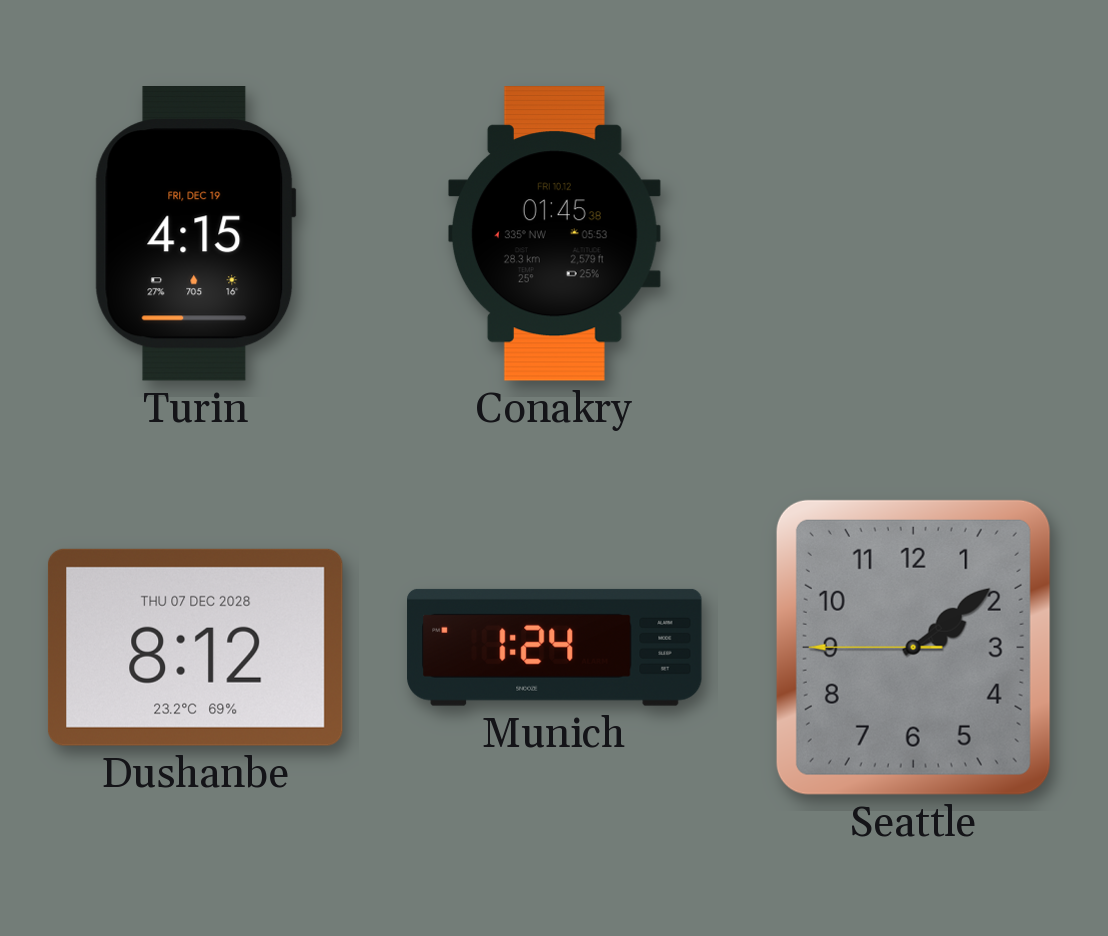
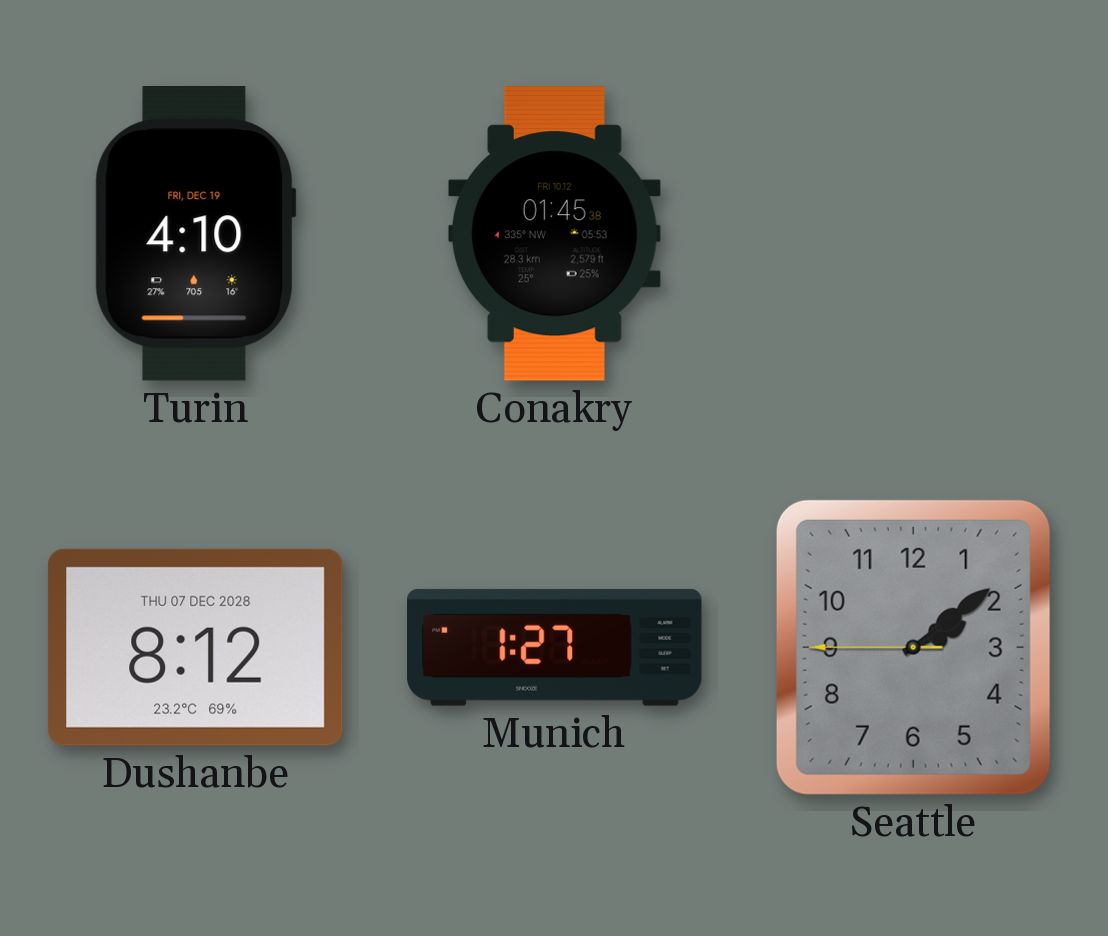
Turin: 4:15 -> 4:10 (195, 234)
Munich: 1:24 -> 1:27 (555, 647)
